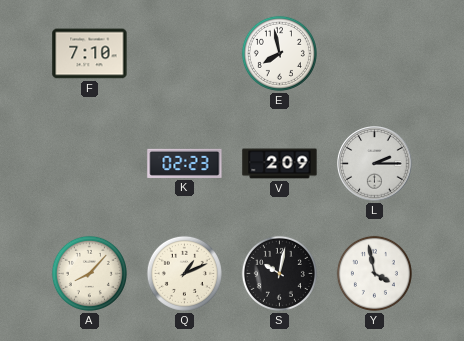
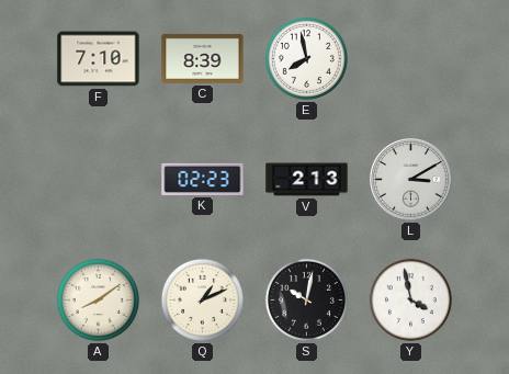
C: none -> 8:39 (203, 58)
V: 2:09 -> 2:13 (307, 180)
L: 2:15 -> 3:10 (411, 180)
A: 8:07 -> 8:09 (98, 299)
